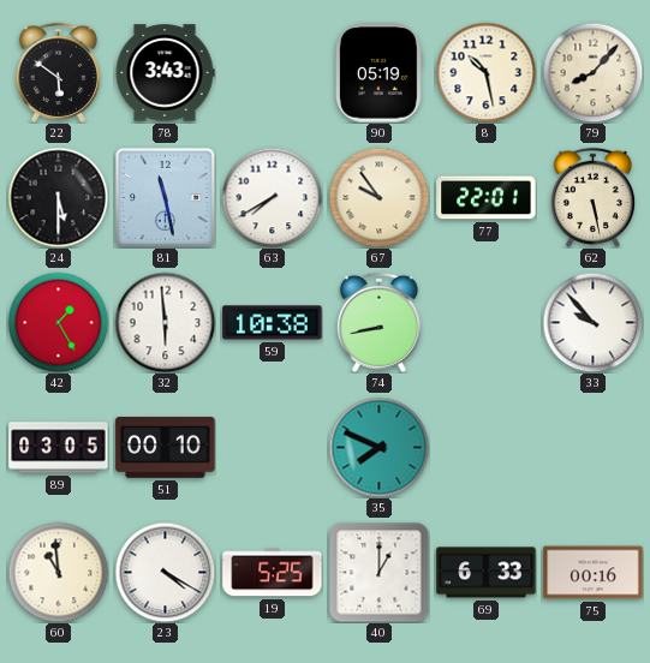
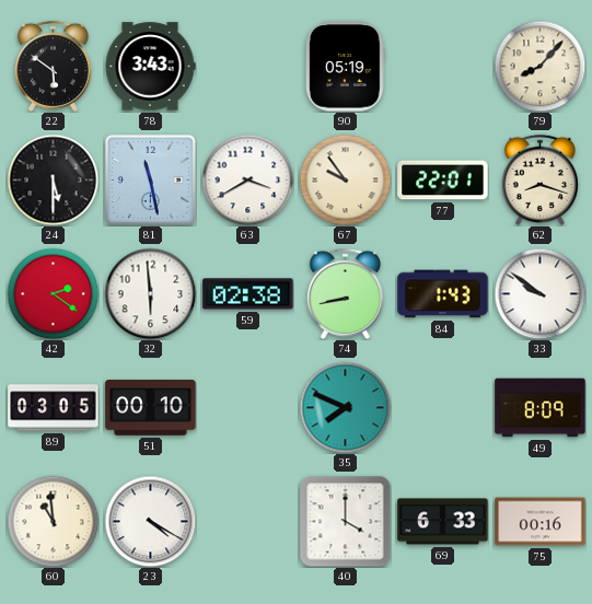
8: 10:28 -> none (485, 72)
63: 7:40 -> 3:40 (247, 179)
62: 5:28 -> 8:18 (539, 179)
42: 1:25 -> 2:21 (53, 293)
59: 10:38 -> 02:38 (248, 294)
84: none -> 1:43 (443, 294)
33: 9:53 -> 9:51 (539, 293)
49: none -> 8:09 (541, 408)
19: 5:25 -> none (273, 573)
40: 1:00 -> 4:00 (345, 521)
